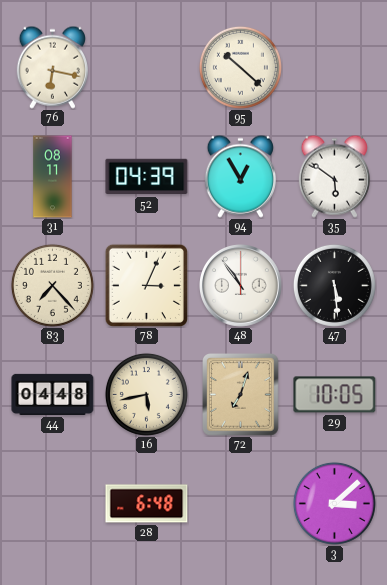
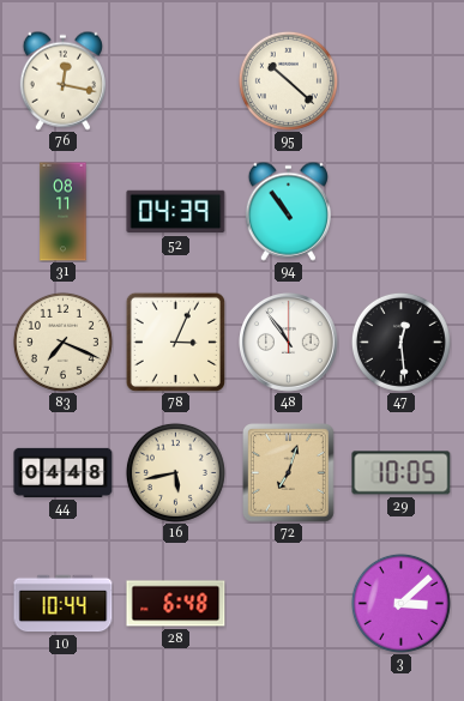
76: 6:17 -> 12:17 (62, 80)
94: 12:55 -> 10:54 (288, 211)
35: 5:51 -> none (334, 176)
83: 7:23 -> 7:19 (62, 342)
47: 5:29 -> 12:29 (400, 342)
10: none -> 10:44 (64, 604)
